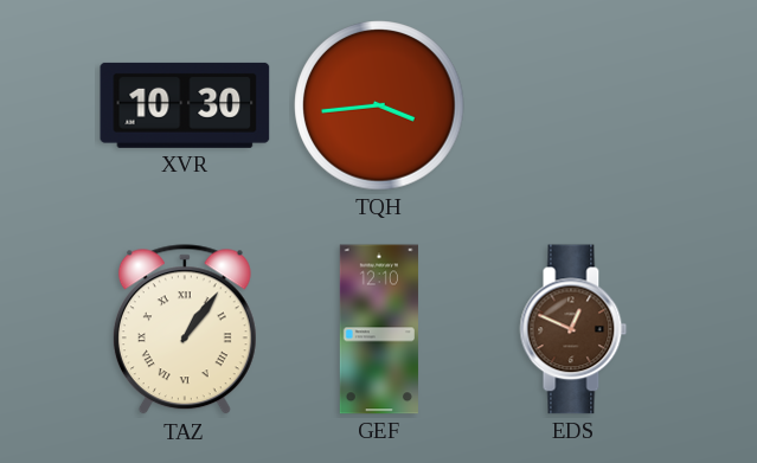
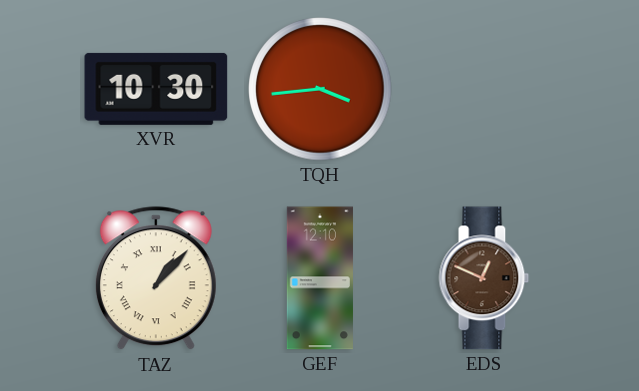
TAZ: 1:06 -> 1:07 (156, 279)
